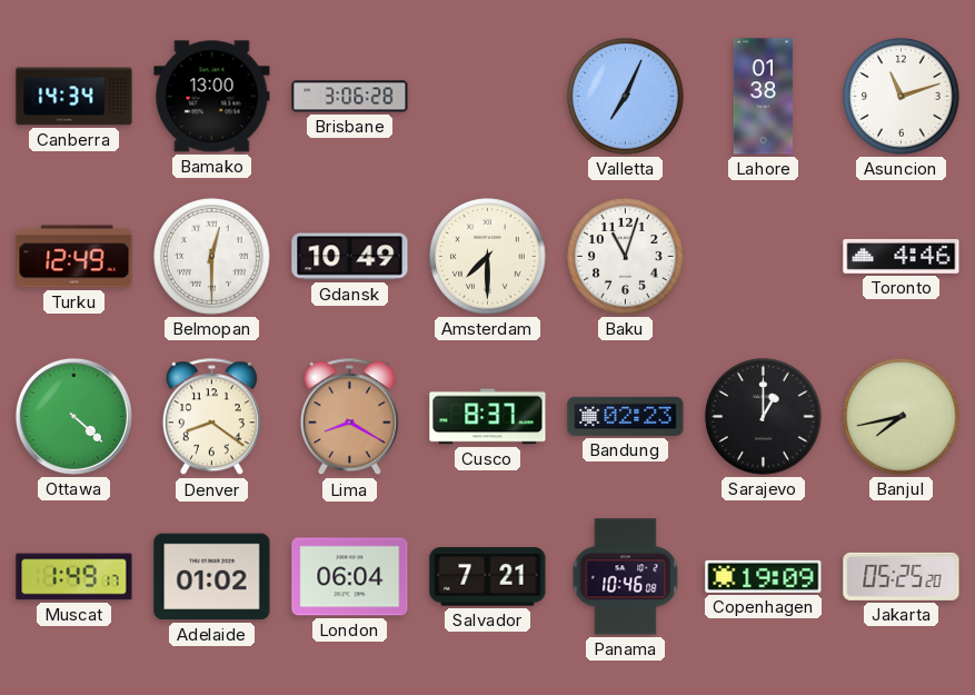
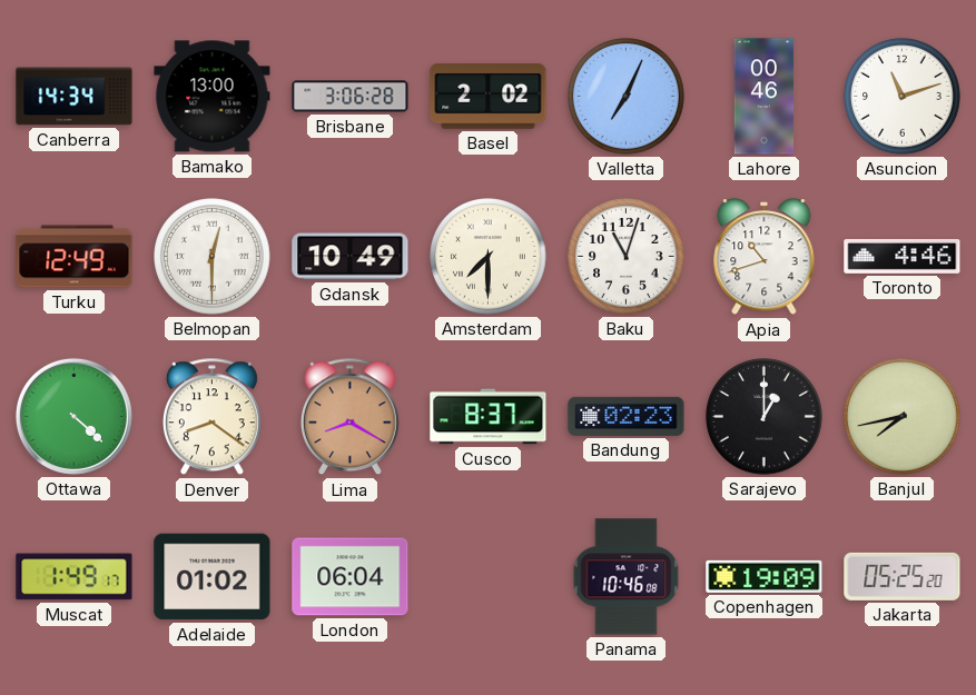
Basel: none -> 2:02 (489, 97)
Lahore: 01:38 -> 00:46 (765, 97)
Apia: none -> 10:42 (765, 257)
Salvador: 7:21 -> none (488, 577)
